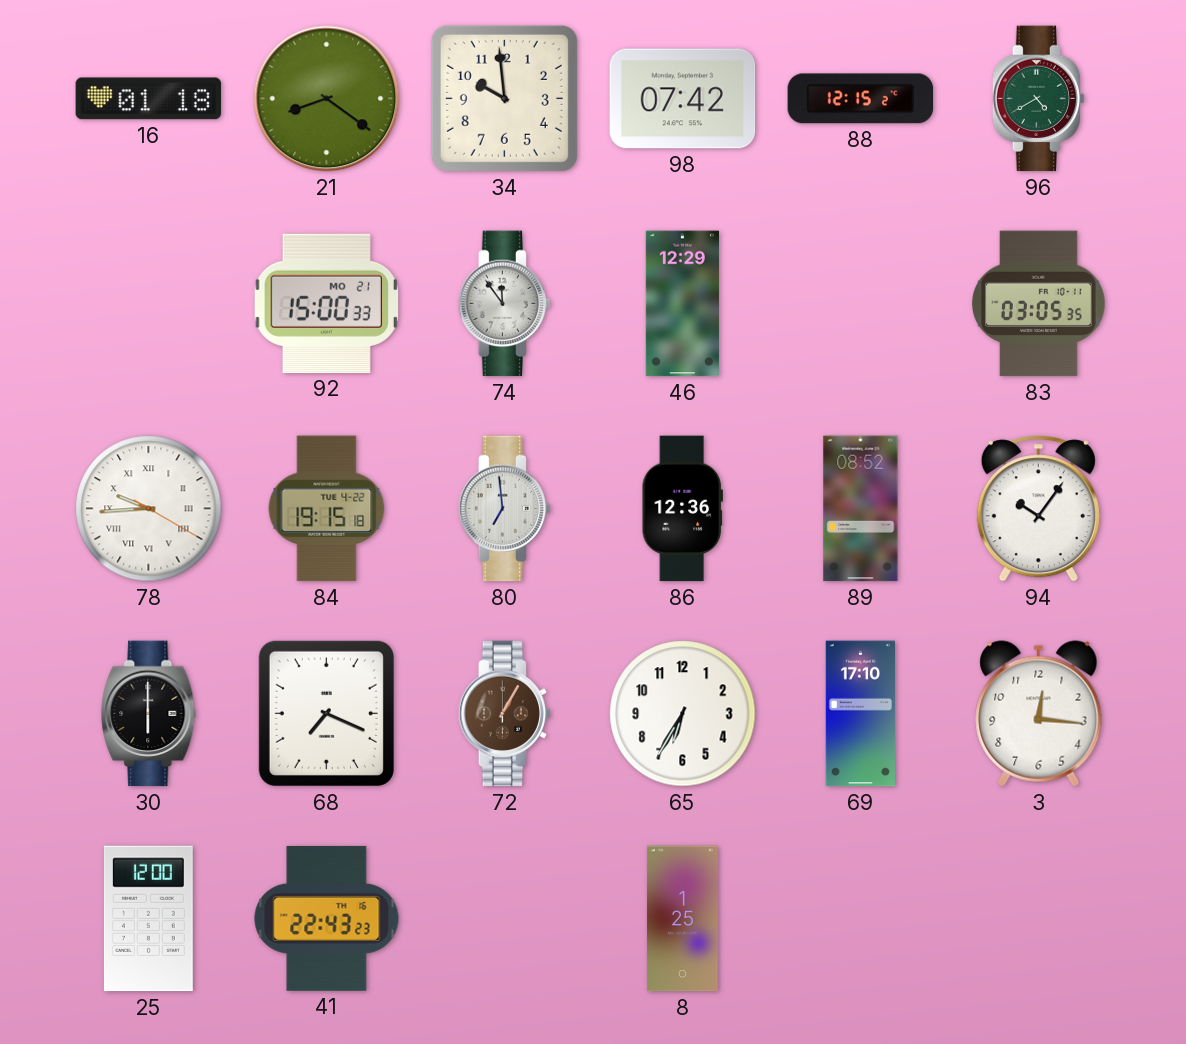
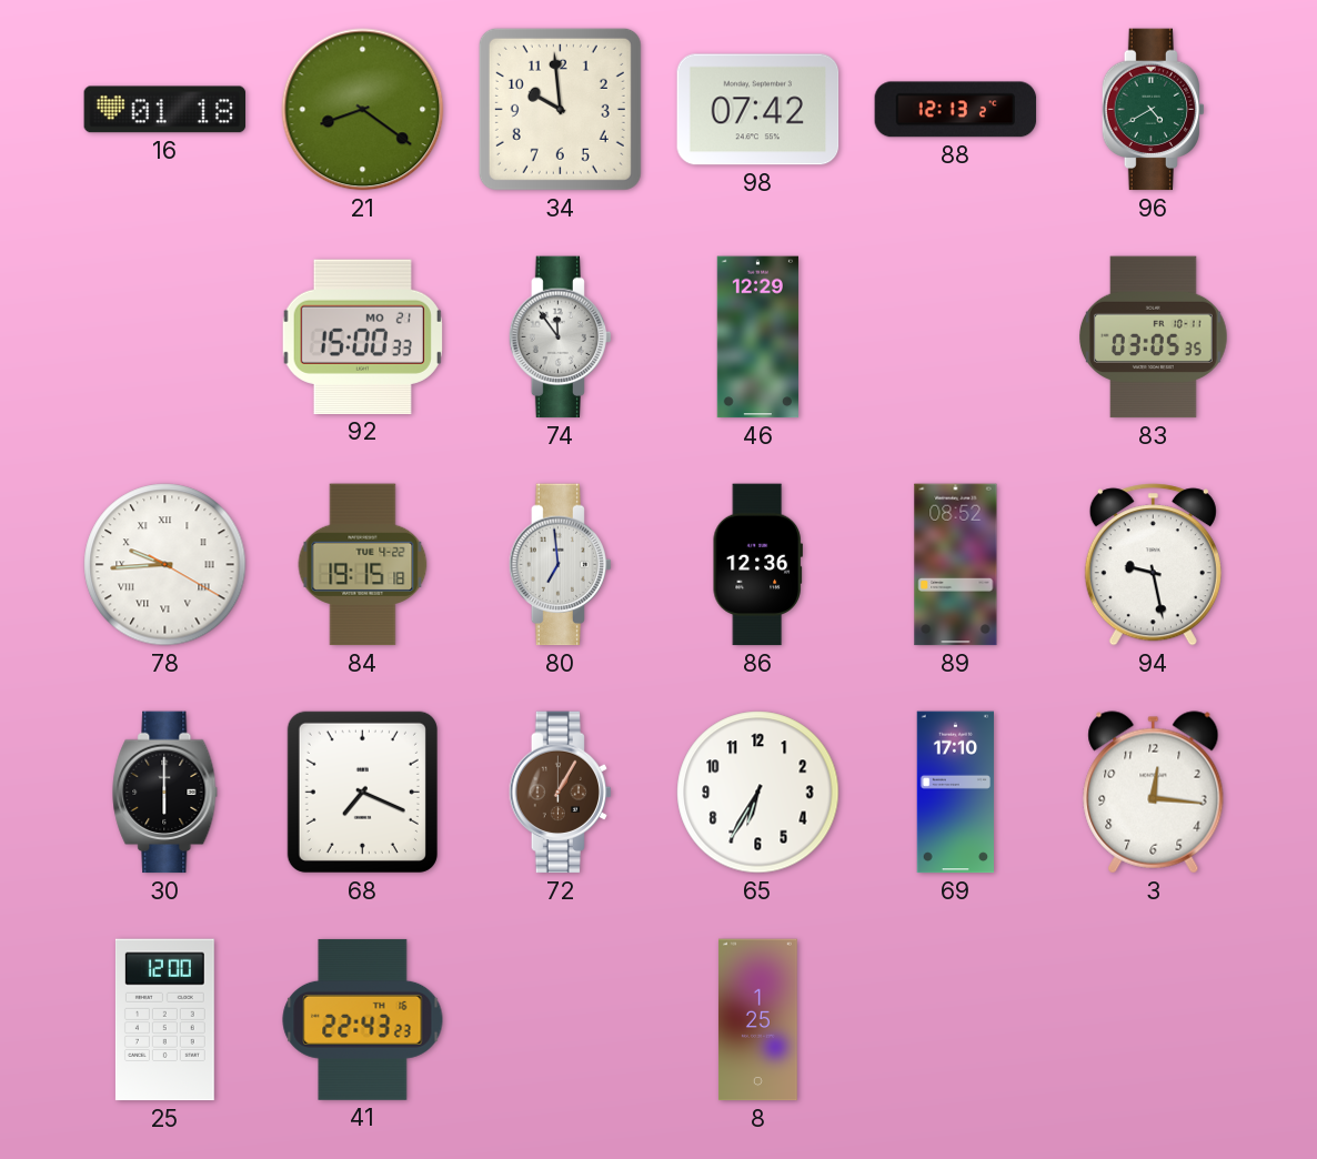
88: 12:15 -> 12:13 (956, 110)
94: 10:06 -> 9:28 (1153, 565)
